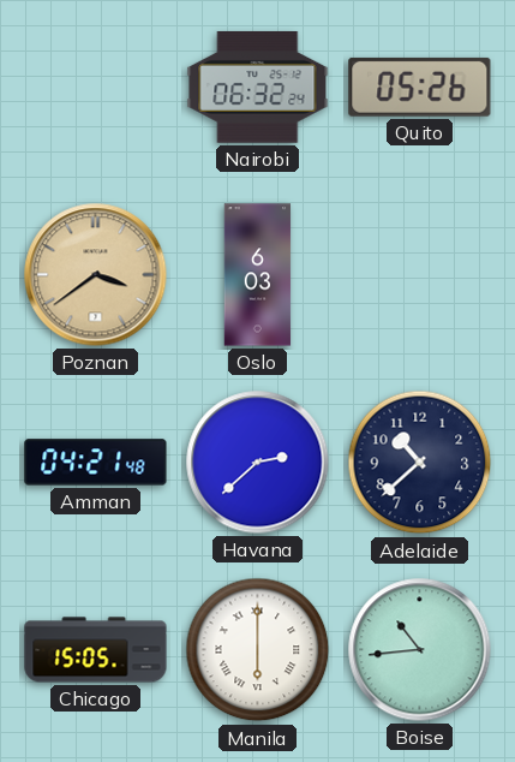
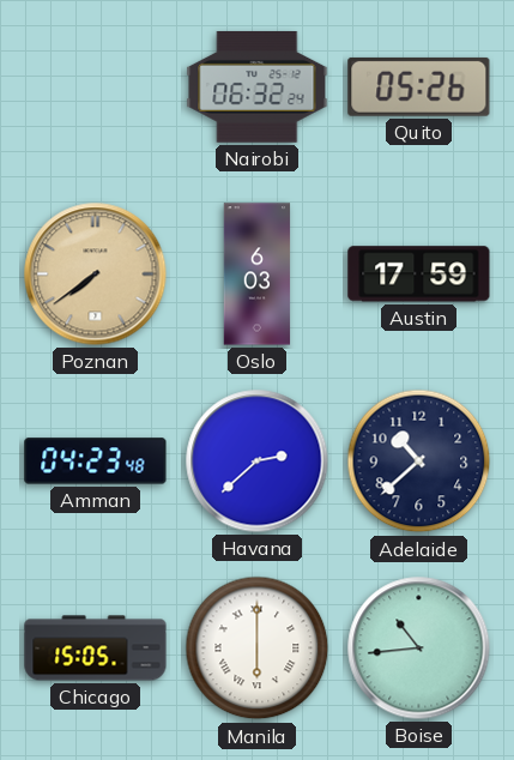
Poznan: 3:39 -> 7:39 (96, 275)
Austin: none -> 17:59 (419, 275)
Amman: 04:21 -> 04:23 (96, 462)
